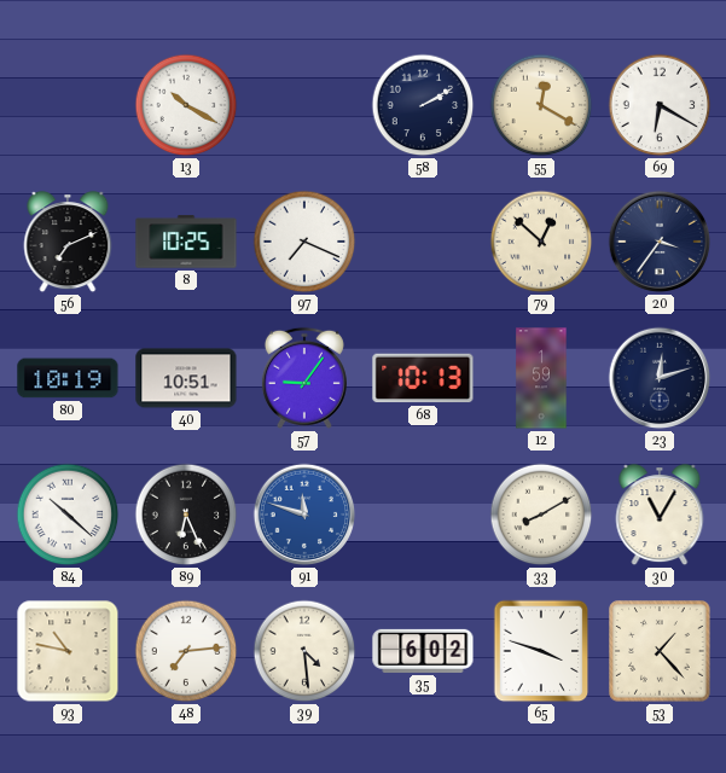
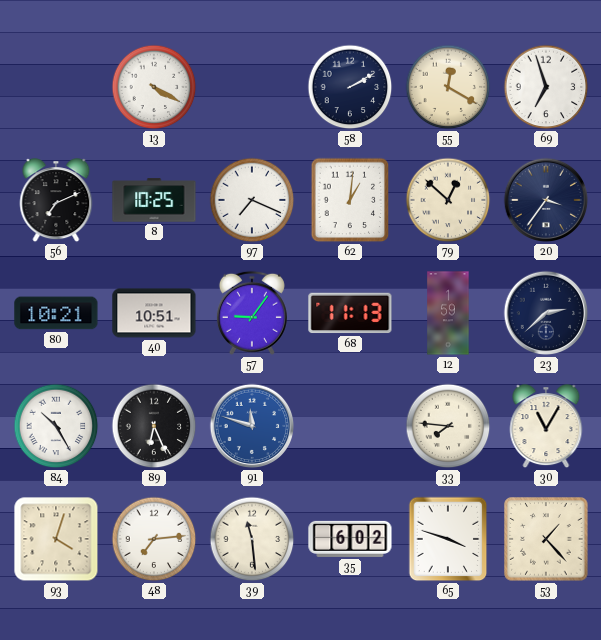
13: 10:20 -> 4:20 (154, 87)
69: 6:20 -> 6:57 (546, 87)
62: none -> 1:01 (350, 200)
80: 10:19 -> 10:21 (56, 313)
68: 10:13 -> 11:13 (350, 313)
23: 12:12 -> 2:38 (546, 313)
84: 10:22 -> 10:25 (56, 426)
33: 8:10 -> 7:46 (448, 426)
93: 10:47 -> 4:03 (56, 539)
39: 4:29 -> 11:29 (252, 539)
